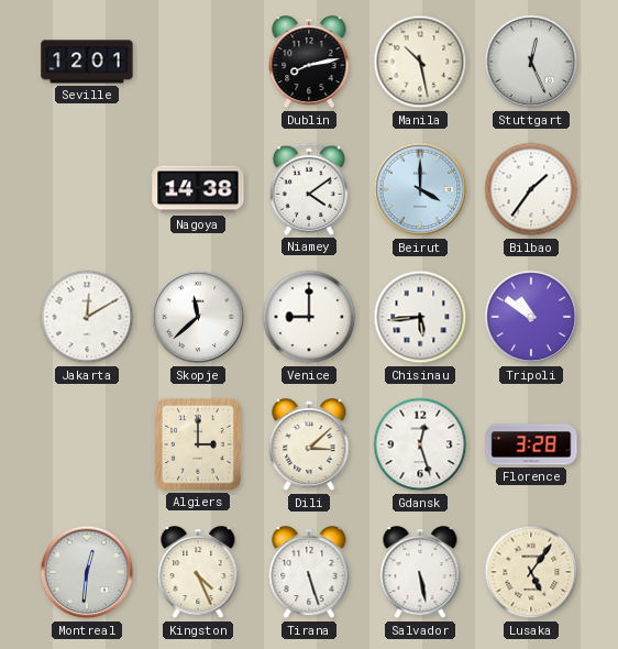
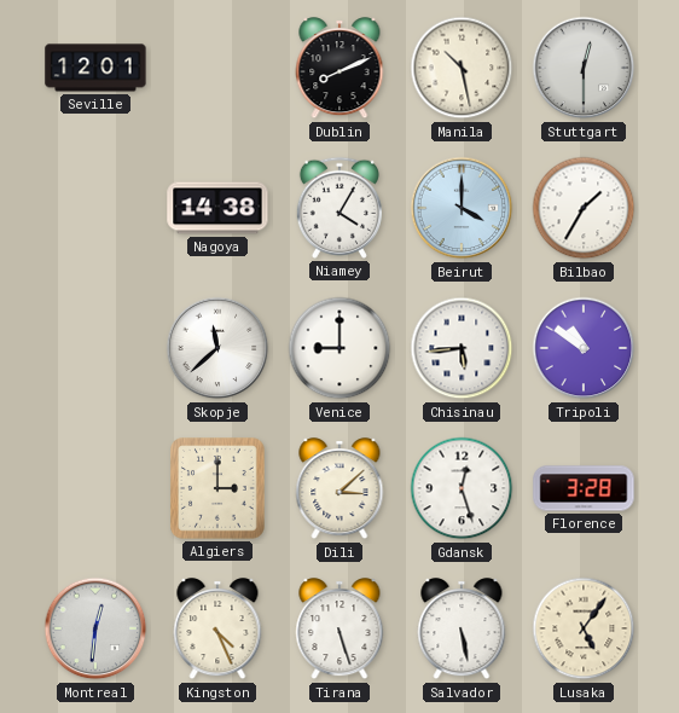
Dublin: 8:13 -> 8:11 (339, 69)
Stuttgart: 12:26 -> 12:30 (584, 68)
Niamey: 4:09 -> 4:05 (339, 208)
Bilbao: 1:36 -> 1:35 (584, 208)
Jakarta: 12:10 -> none (87, 317)
